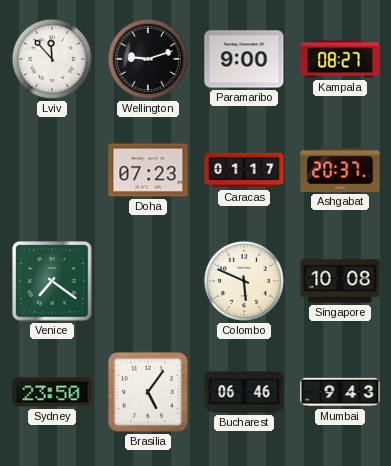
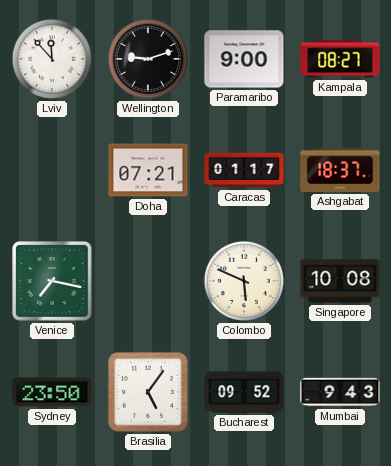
Doha: 07:23 -> 07:21 (148, 170)
Ashgabat: 20:37 -> 18:37 (340, 170)
Venice: 7:21 -> 7:17 (52, 281)
Bucharest: 06:46 -> 09:52 (244, 392)
